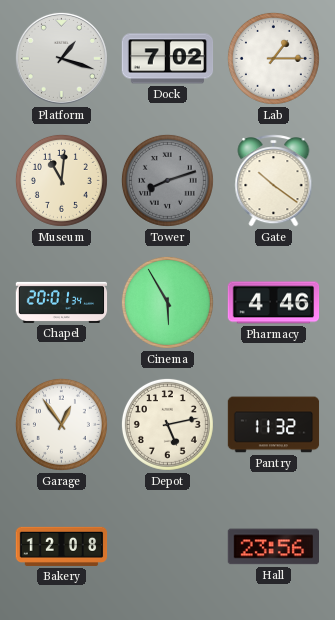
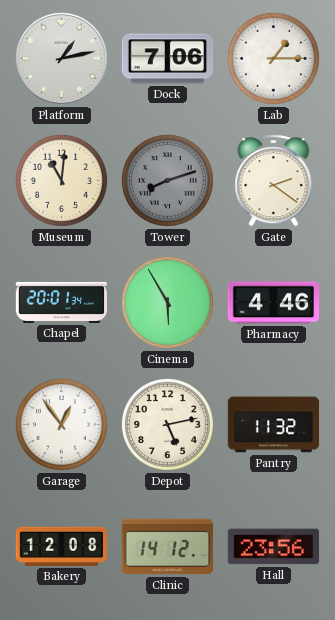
Platform: 1:18 -> 1:13 (61, 58)
Dock: 7:02 -> 7:06 (168, 59)
Gate: 10:21 -> 2:21 (274, 181)
Clinic: none -> 14:12 (167, 547)
